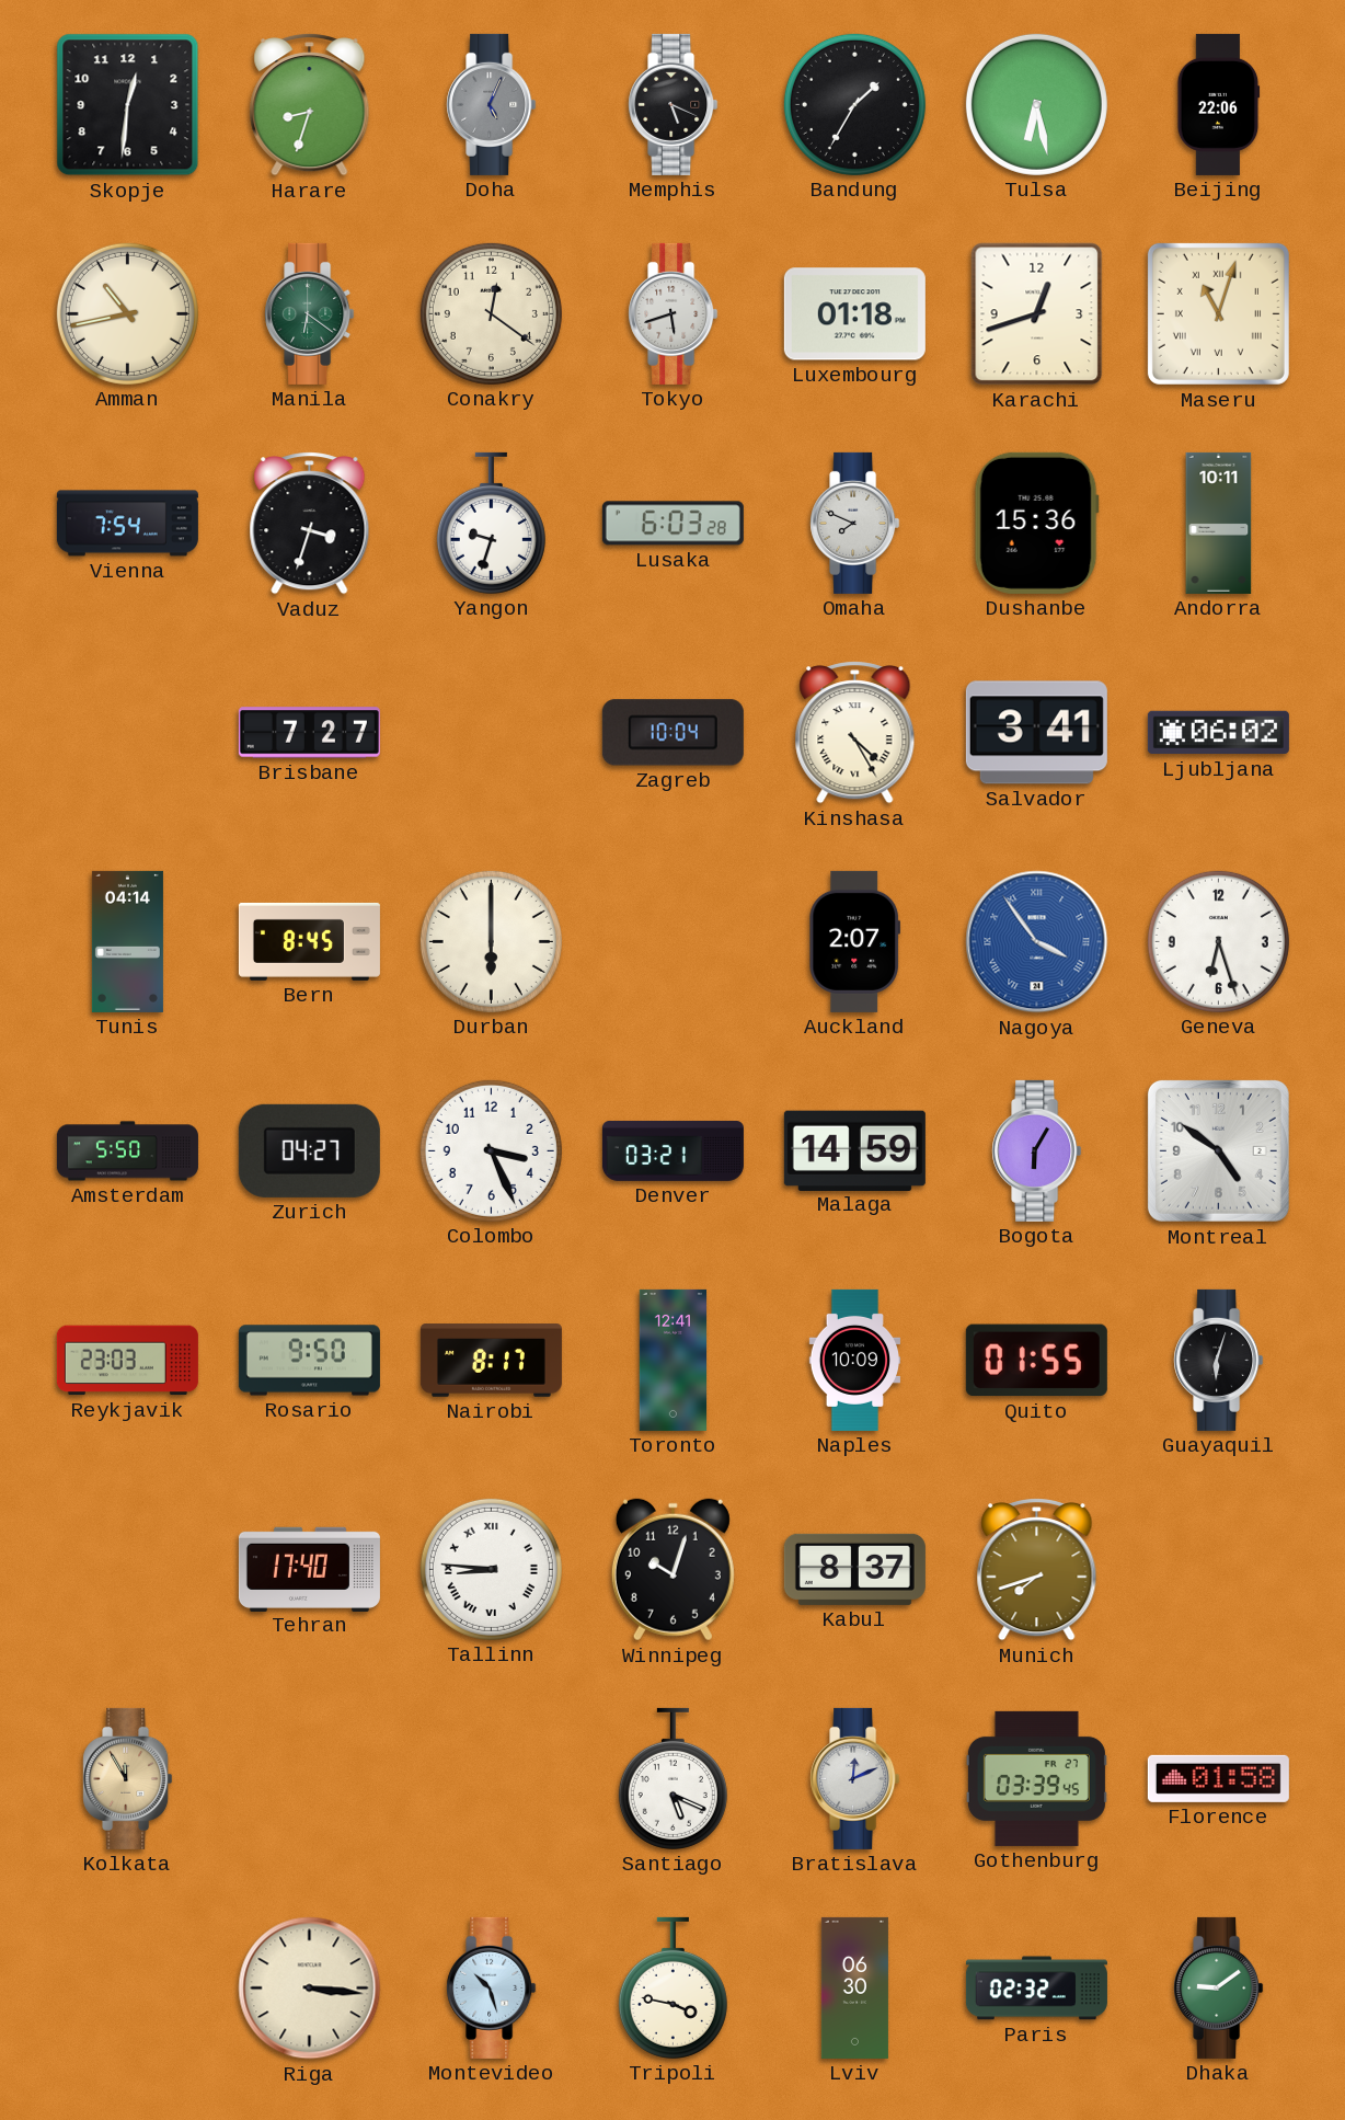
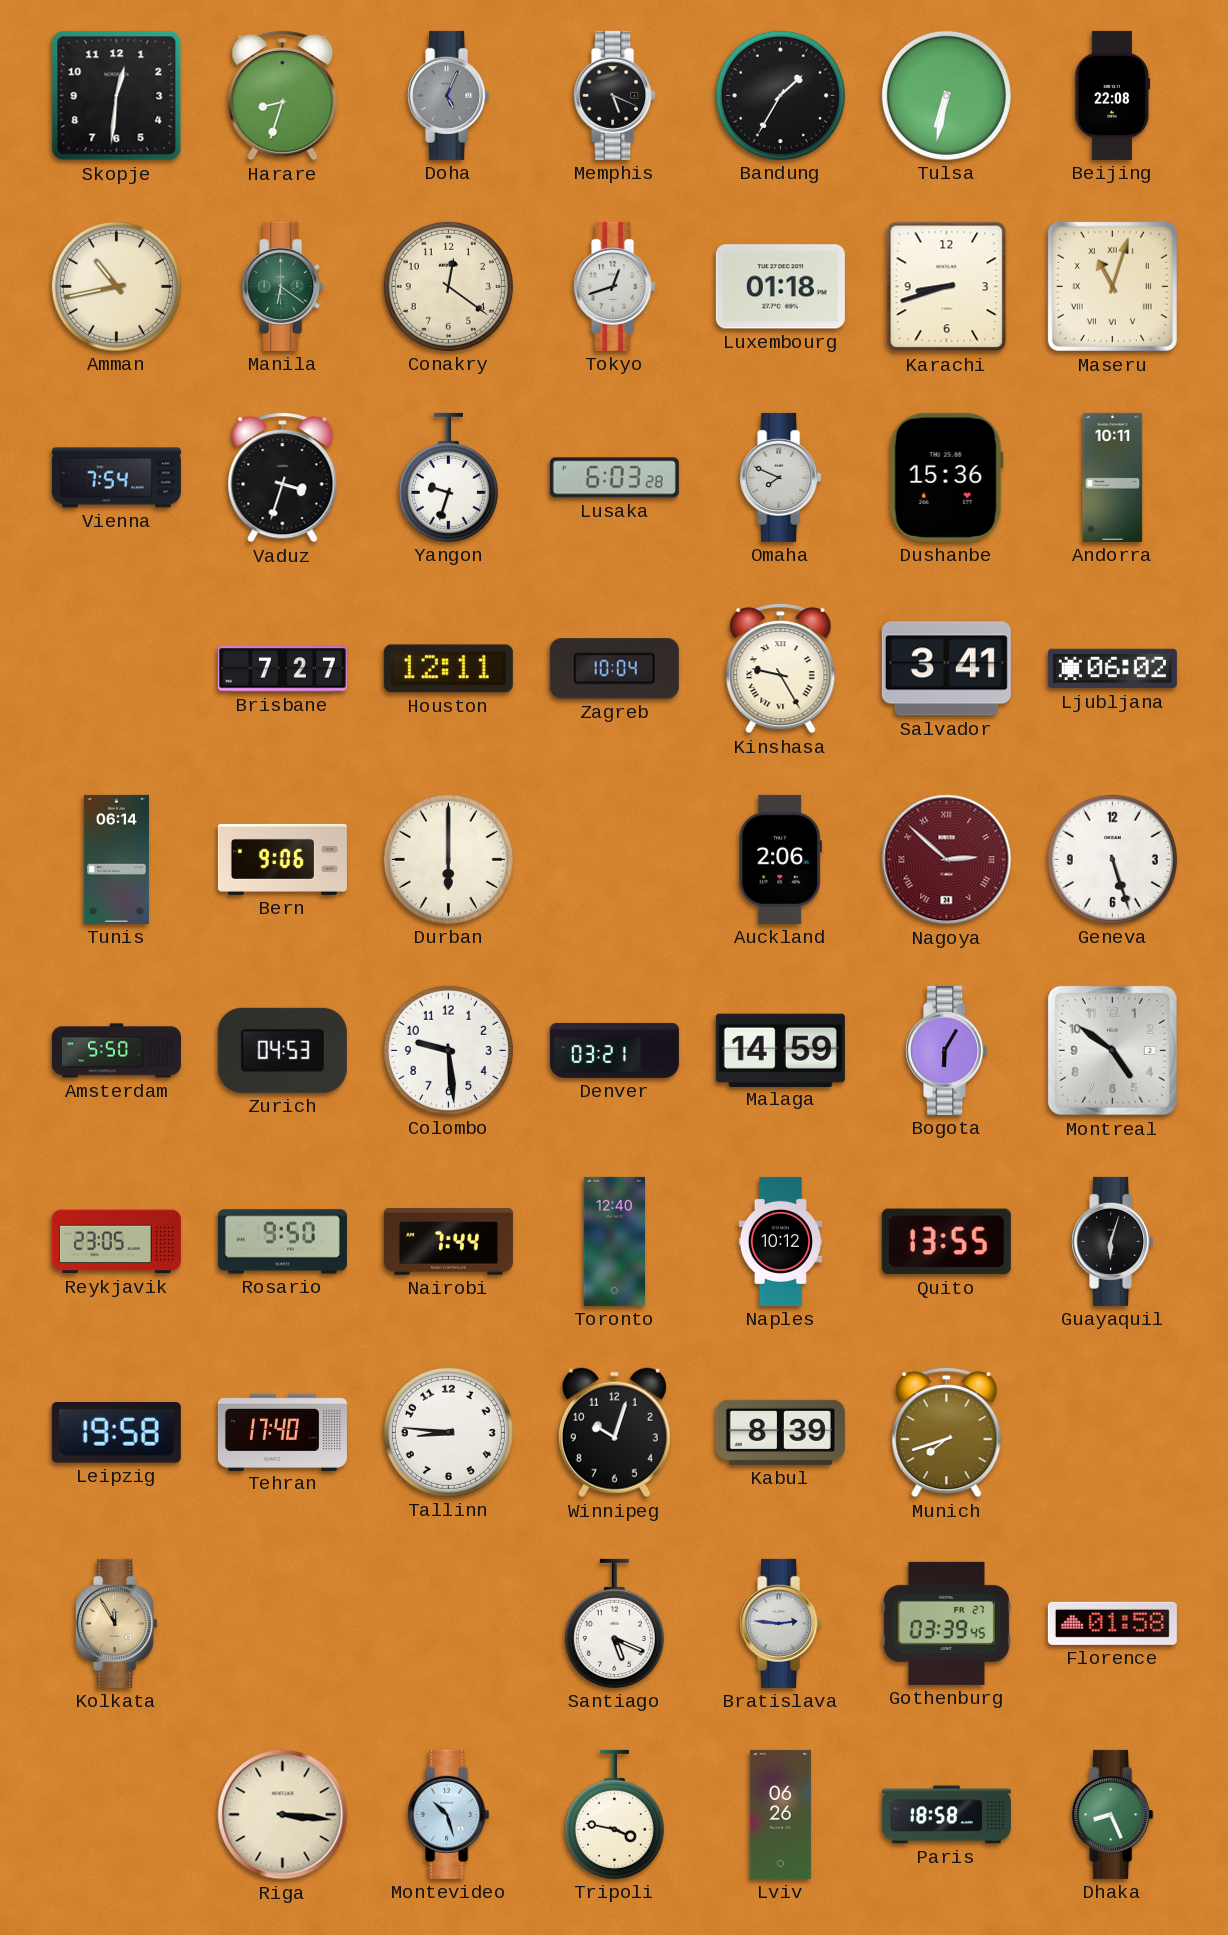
Tulsa: 6:28 -> 6:32 (946, 95)
Beijing: 22:06 -> 22:08 (1113, 95)
Tokyo: 5:42 -> 12:42 (615, 286)
Karachi: 12:42 -> 8:42 (947, 287)
Houston: none -> 12:11 (448, 669)
Kinshasa: 4:25 -> 9:25 (781, 669)
Tunis: 04:14 -> 06:14 (116, 859)
Bern: 8:45 -> 9:06 (282, 859)
Auckland: 2:07 -> 2:06 (781, 859)
Nagoya: 3:54 -> 2:52 (947, 860)
Nagoya dial: blue -> burgundy (947, 860)
Geneva: 6:27 -> 5:27 (1112, 859)
Zurich: 04:27 -> 04:53 (282, 1050)
Colombo: 3:26 -> 9:29 (448, 1050)
Reykjavik: 23:03 -> 23:05 (116, 1242)
Nairobi: 8:17 -> 7:44 (448, 1242)
Toronto: 12:41 -> 12:40 (615, 1241)
Naples: 10:09 -> 10:12 (781, 1241)
Quito: 01:55 -> 13:55 (946, 1242)
Leipzig: none -> 19:58 (116, 1433)
Tallinn numerals: Roman -> Arabic (448, 1432)
Kabul: 8:37 -> 8:39 (780, 1432)
Bratislava: 12:11 -> 2:46 (781, 1623)
Lviv: 06:30 -> 06:26 (780, 1814)
Paris: 02:32 -> 18:58 (946, 1815)
Dhaka: 9:09 -> 8:26 (1113, 1814)
